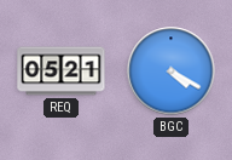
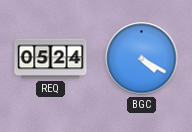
REQ: 05:21 -> 05:24 (51, 59)
